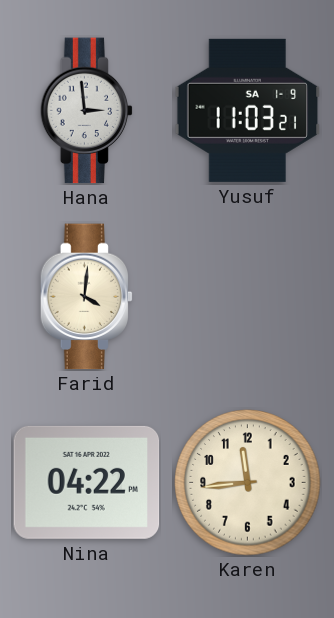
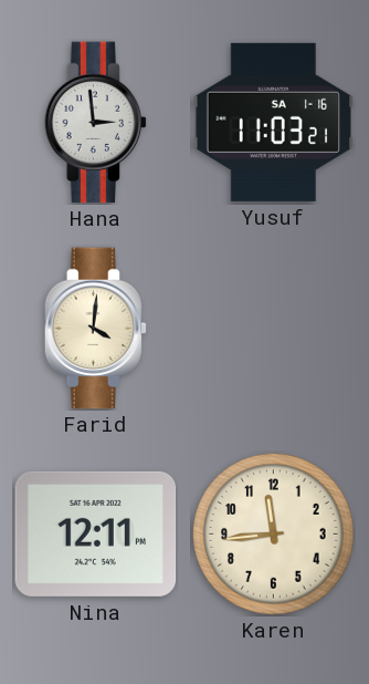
Yusuf date: SA 1-9 -> SA 1-16 (274, 122)
Nina: 04:22 -> 12:11 (96, 533)
